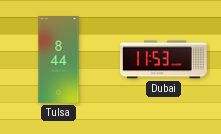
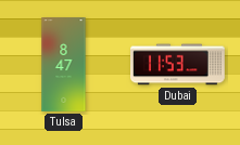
Tulsa: 8:44 -> 8:47 (64, 65)
